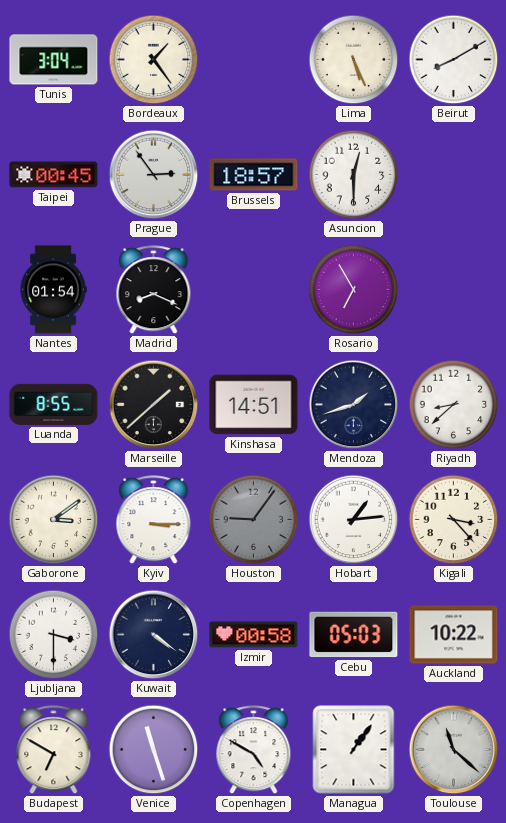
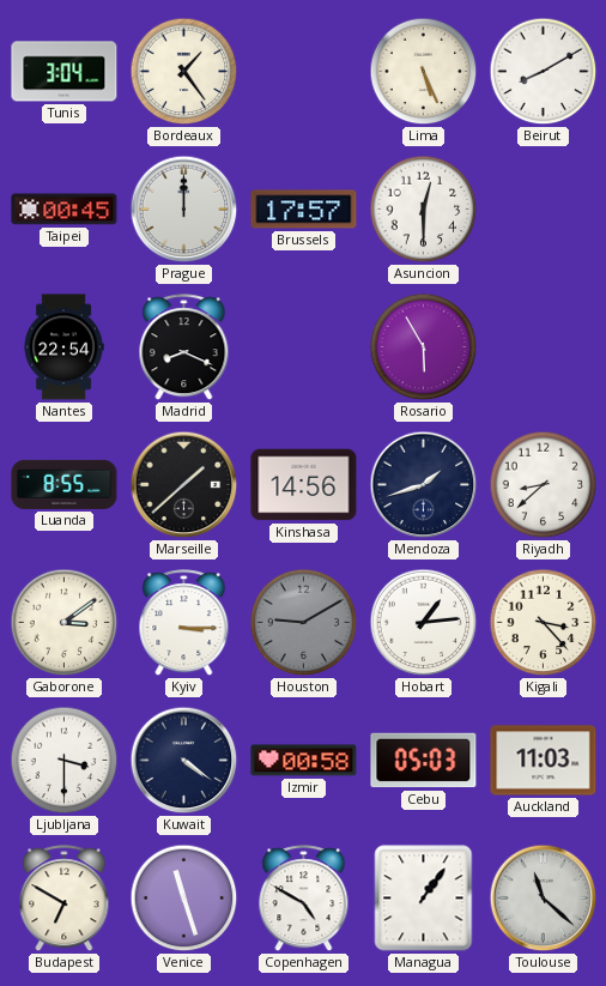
Prague: 2:54 -> 12:00 (184, 210)
Brussels: 18:57 -> 17:57 (304, 210)
Nantes: 01:54 -> 22:54 (63, 347)
Rosario: 6:55 -> 5:55 (424, 347)
Kinshasa: 14:51 -> 14:56 (304, 485)
Houston: 9:06 -> 9:10 (304, 623)
Auckland: 10:22 -> 11:03 (544, 761)
